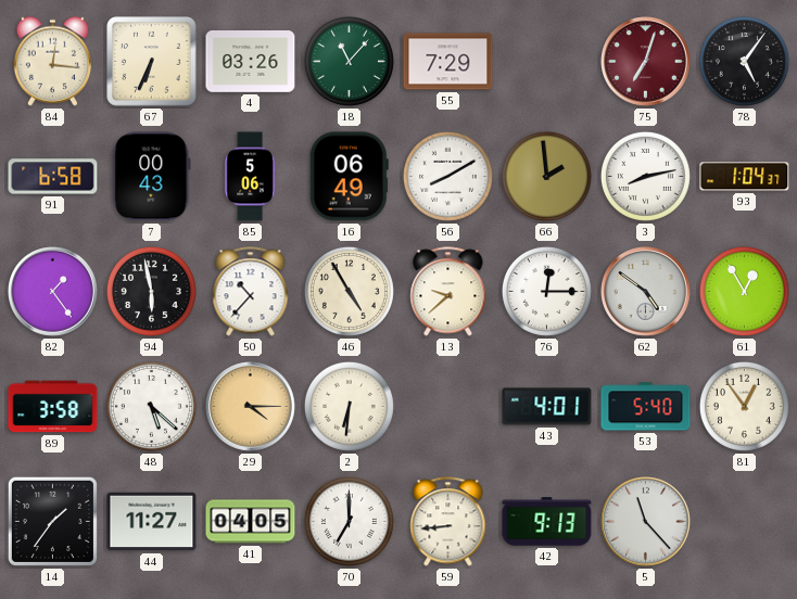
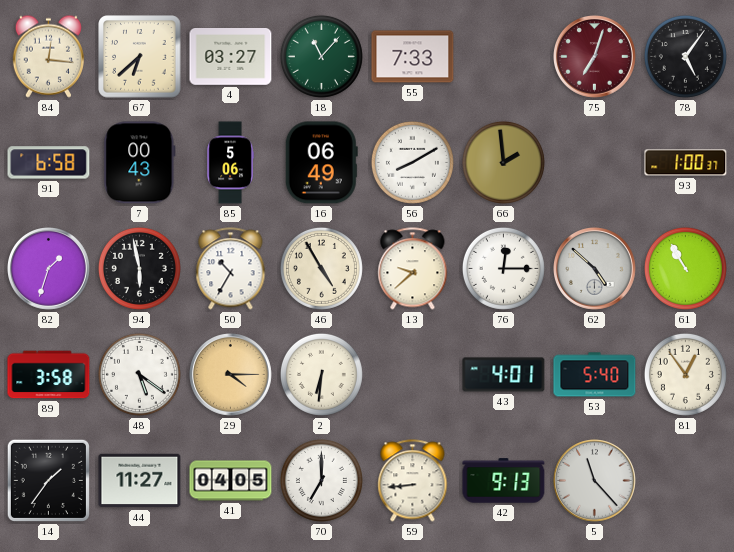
67: 6:34 -> 6:38 (140, 57)
4: 03:26 -> 03:27 (231, 57)
55: 7:29 -> 7:33 (413, 57)
3: 8:13 -> none (645, 176)
93: 1:04 -> 1:00 (686, 163)
82: 1:24 -> 1:33 (49, 269)
50: 10:37 -> 10:35 (231, 269)
62: 4:51 -> 4:52 (595, 269)
61: 12:55 -> 10:55 (685, 268)
48: 5:22 -> 5:21 (139, 374)
